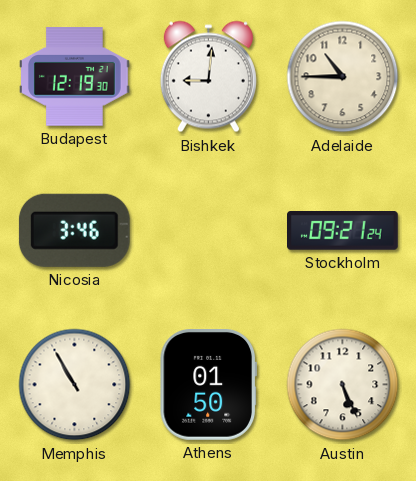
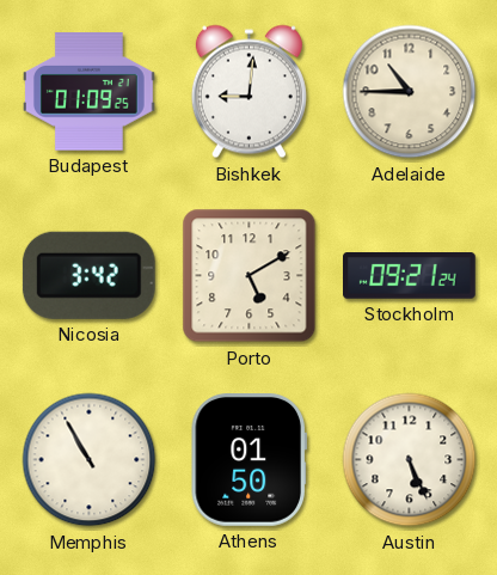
Budapest: 12:19 -> 01:09 (90, 92)
Nicosia: 3:46 -> 3:42 (88, 275)
Porto: none -> 5:10 (250, 276)
